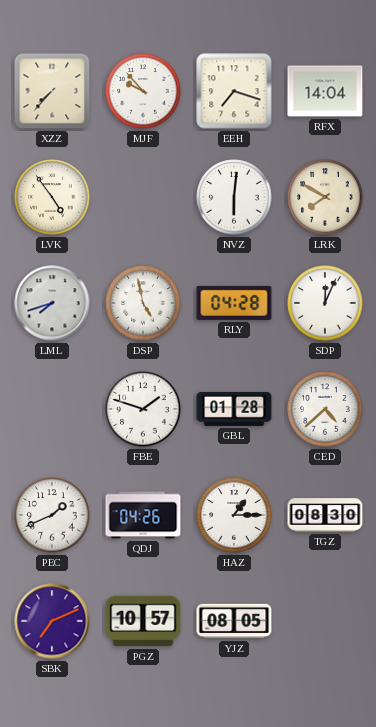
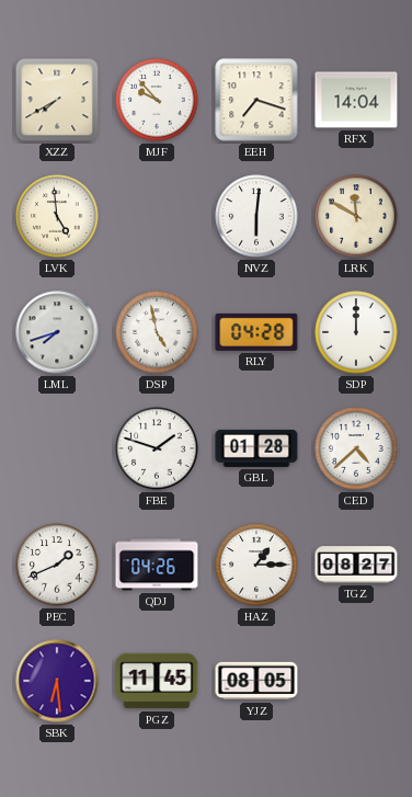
XZZ: 7:37 -> 7:40 (57, 100)
LVK: 4:54 -> 4:59 (57, 216)
LRK: 7:50 -> 11:50 (356, 216)
SDP: 12:04 -> 12:00 (356, 332)
TGZ: 08:30 -> 08:27 (356, 565)
SBK: 7:11 -> 6:29 (57, 681)
PGZ: 10:57 -> 11:45 (157, 681)
